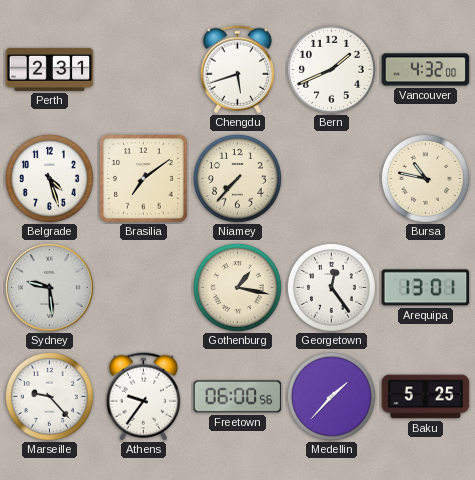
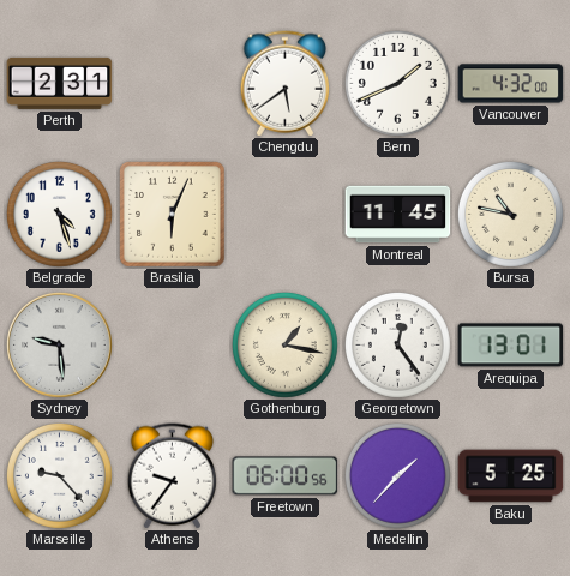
Chengdu: 5:42 -> 5:39 (286, 84)
Brasilia: 7:09 -> 6:04 (173, 215)
Niamey: 7:37 -> none (237, 178)
Montreal: none -> 11:45 (398, 215)
